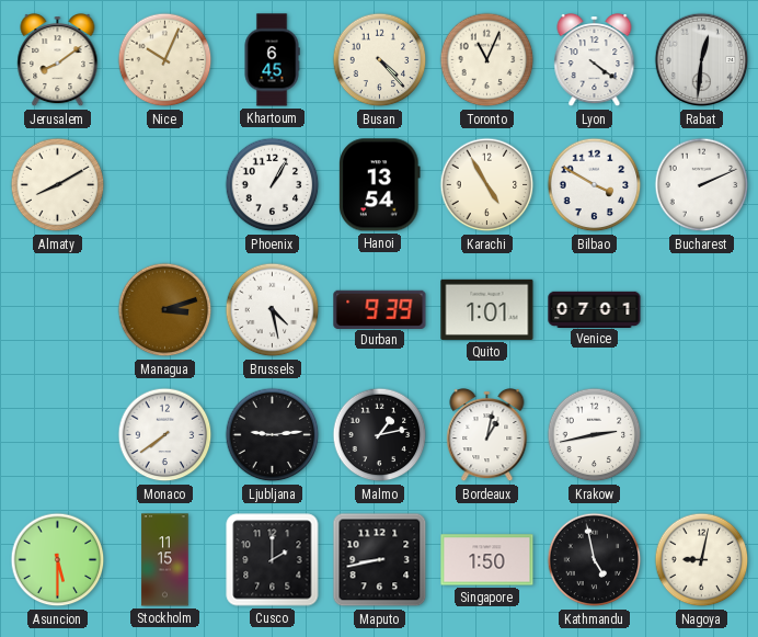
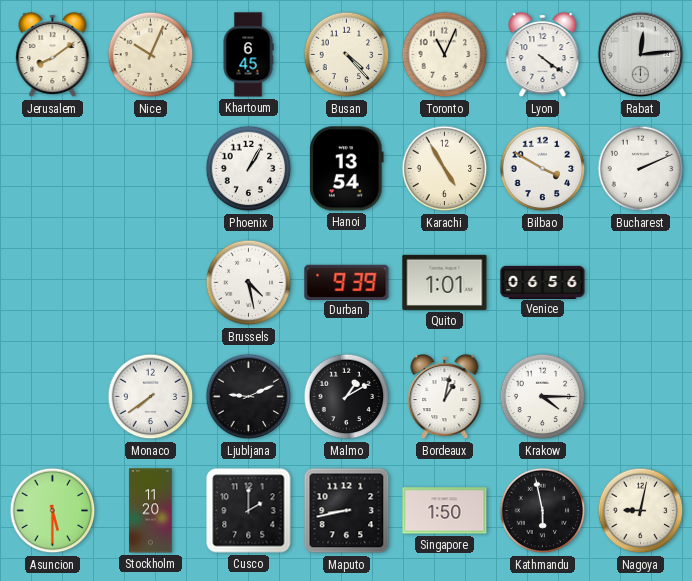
Rabat: 12:31 -> 12:14 (641, 55)
Almaty: 8:10 -> none (58, 185)
Managua: 3:12 -> none (165, 310)
Venice: 07:01 -> 06:56 (543, 282)
Ljubljana: 9:14 -> 9:11 (249, 397)
Malmo: 1:13 -> 1:10 (347, 397)
Krakow: 2:43 -> 4:15 (543, 397)
Stockholm: 11:15 -> 11:20 (151, 511)
Kathmandu: 4:58 -> 5:58 (543, 511)
